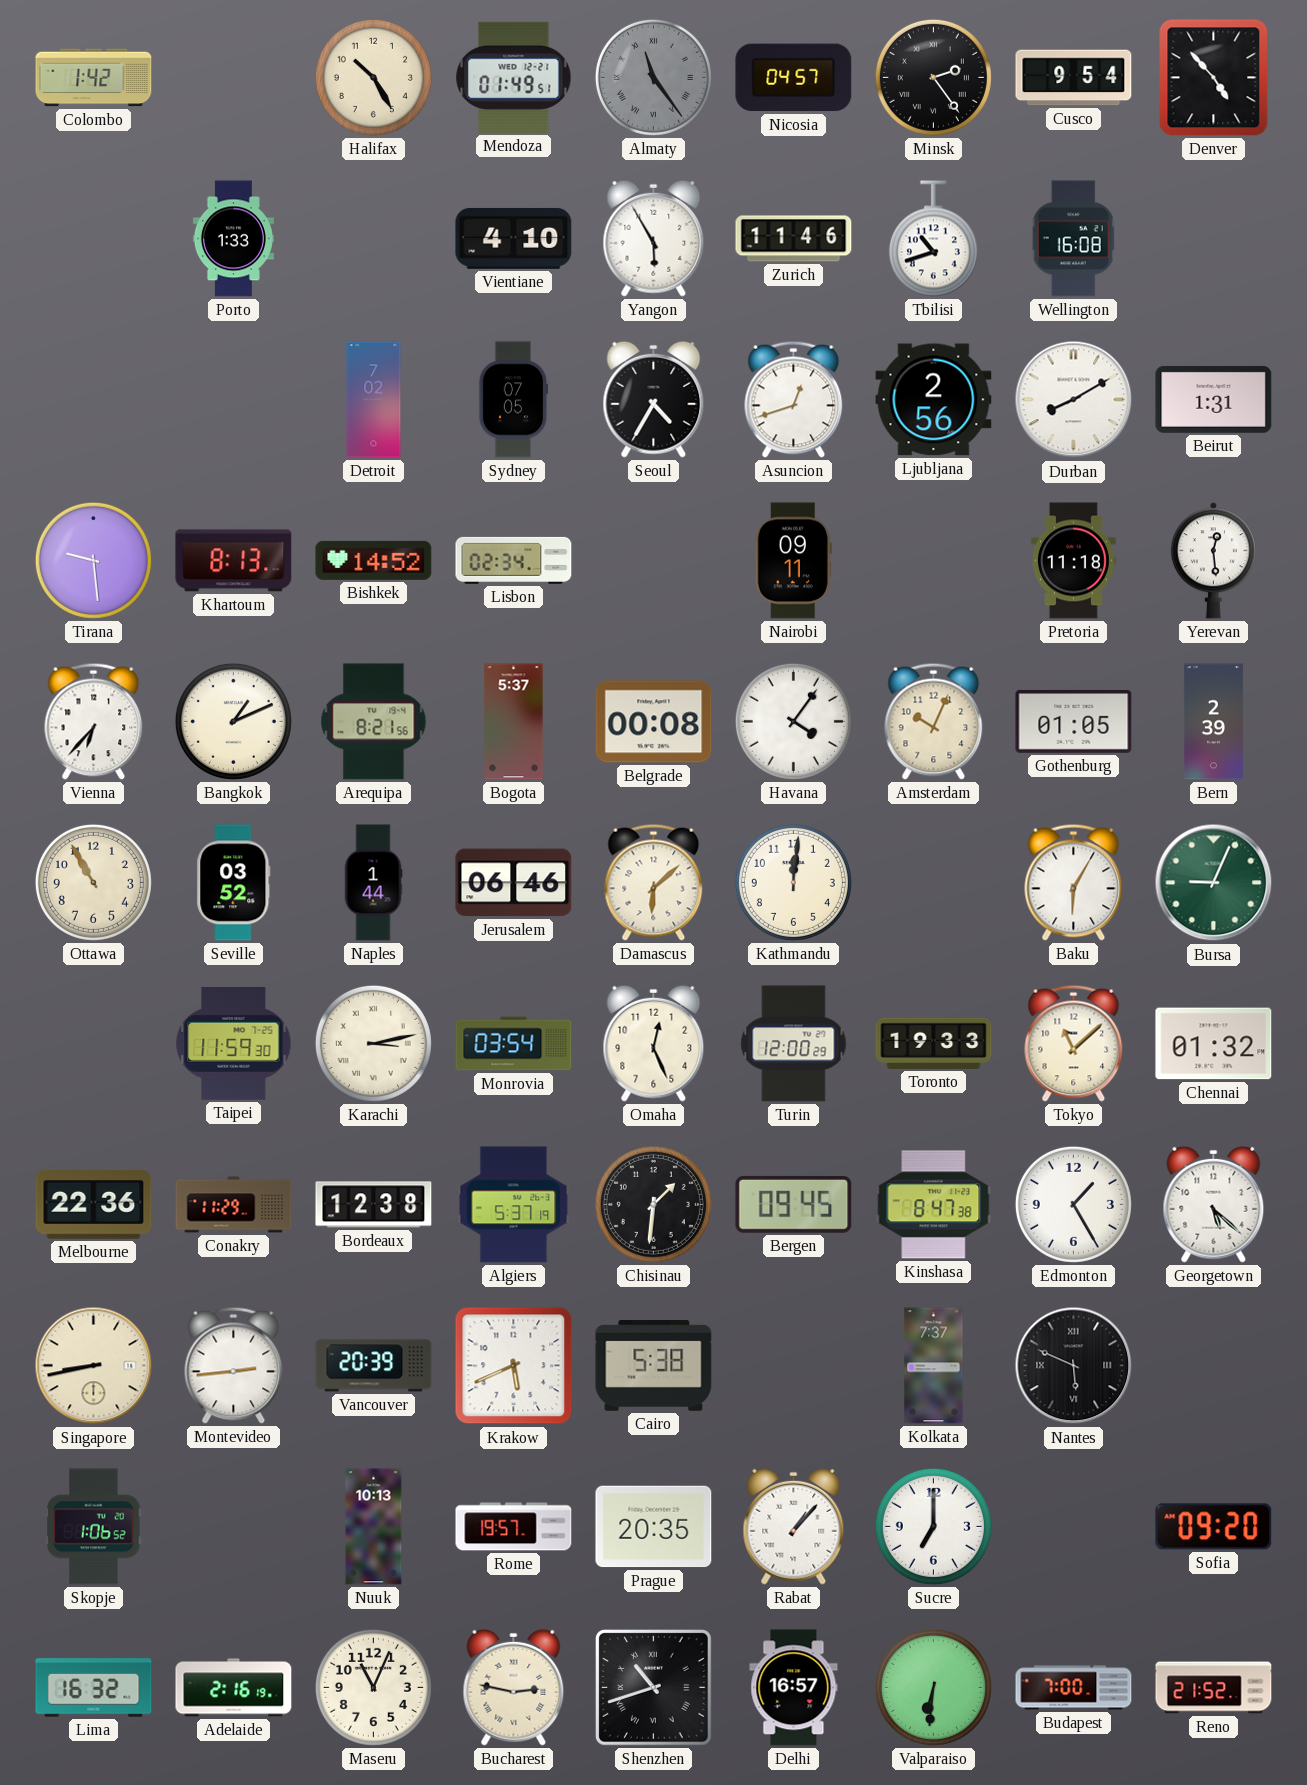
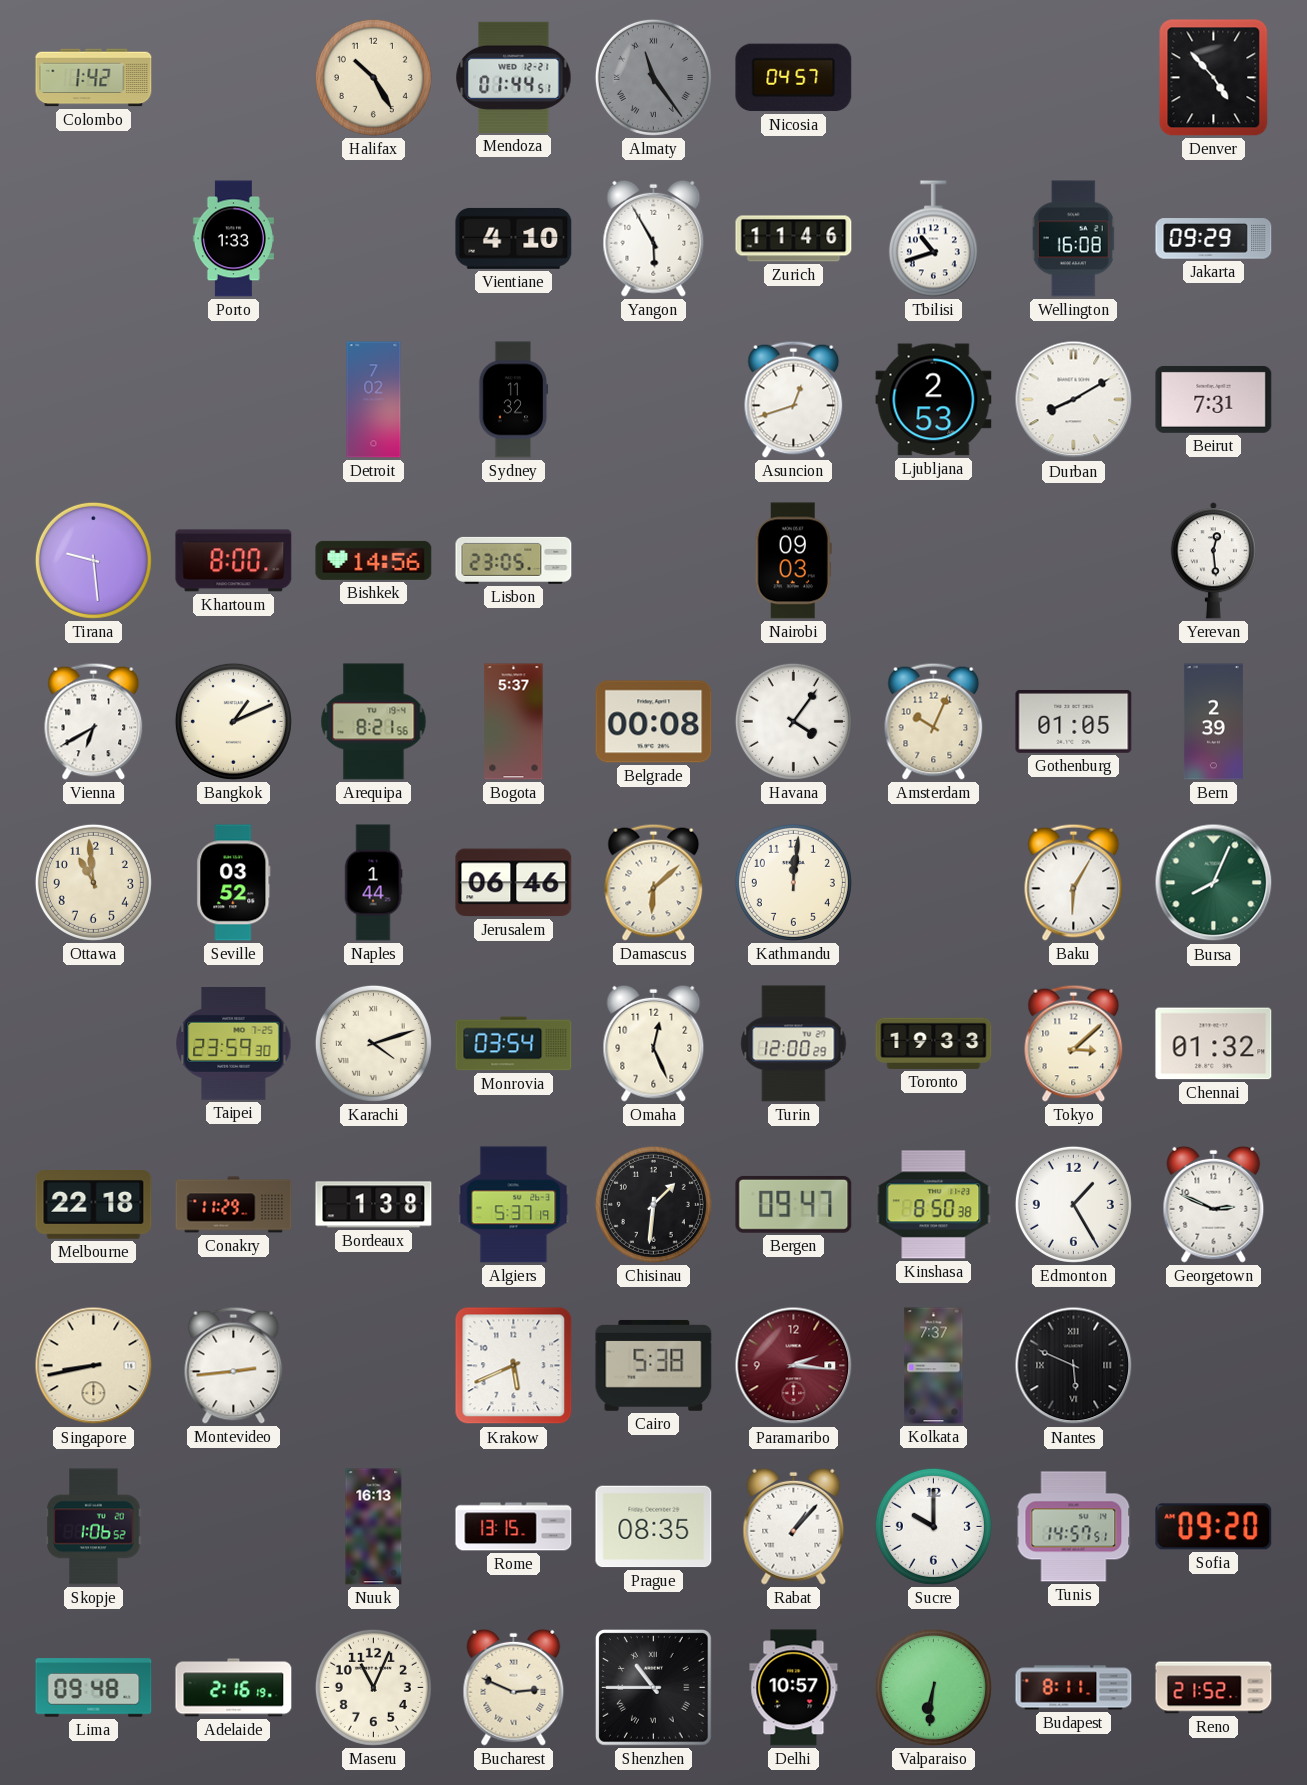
Mendoza: 01:49 -> 01:44 (514, 77)
Minsk: 2:24 -> none (933, 77)
Cusco: 9:54 -> none (1074, 78)
Jakarta: none -> 09:29 (1214, 239)
Sydney: 07:05 -> 11:32 (514, 400)
Seoul: 4:35 -> none (654, 399)
Ljubljana: 2:56 -> 2:53 (934, 400)
Beirut: 1:31 -> 7:31 (1214, 399)
Khartoum: 8:13 -> 8:00 (234, 561)
Bishkek: 14:52 -> 14:56 (374, 560)
Lisbon: 02:34 -> 23:05 (514, 560)
Nairobi: 09:11 -> 09:03 (793, 561)
Pretoria: 11:18 -> none (1074, 561)
Vienna: 6:37 -> 6:40 (94, 721)
Ottawa: 10:55 -> 10:59 (93, 882)
Bursa: 9:04 -> 8:04 (1214, 883)
Taipei: 11:59 -> 23:59 (234, 1044)
Karachi: 3:13 -> 4:12 (373, 1043)
Tokyo: 11:08 -> 3:08 (1074, 1043)
Melbourne: 22:36 -> 22:18 (94, 1205)
Bordeaux: 12:38 -> 1:38 (374, 1205)
Bergen: 09:45 -> 09:47 (794, 1204)
Kinshasa: 8:47 -> 8:50 (934, 1205)
Georgetown: 5:22 -> 2:49 (1214, 1204)
Vancouver: 20:39 -> none (374, 1366)
Paramaribo: none -> 2:16 (794, 1366)
Nuuk: 10:13 -> 16:13 (374, 1527)
Rome: 19:57 -> 13:15 (514, 1527)
Prague: 20:35 -> 08:35 (654, 1527)
Sucre: 7:00 -> 10:00 (933, 1526)
Tunis: none -> 14:57 (1074, 1527)
Lima: 16:32 -> 09:48 (94, 1688)
Bucharest: 2:47 -> 2:49 (514, 1687)
Shenzhen: 10:42 -> 10:45 (654, 1688)
Delhi: 16:57 -> 10:57 (794, 1688)
Budapest: 7:00 -> 8:11 (1074, 1688)
